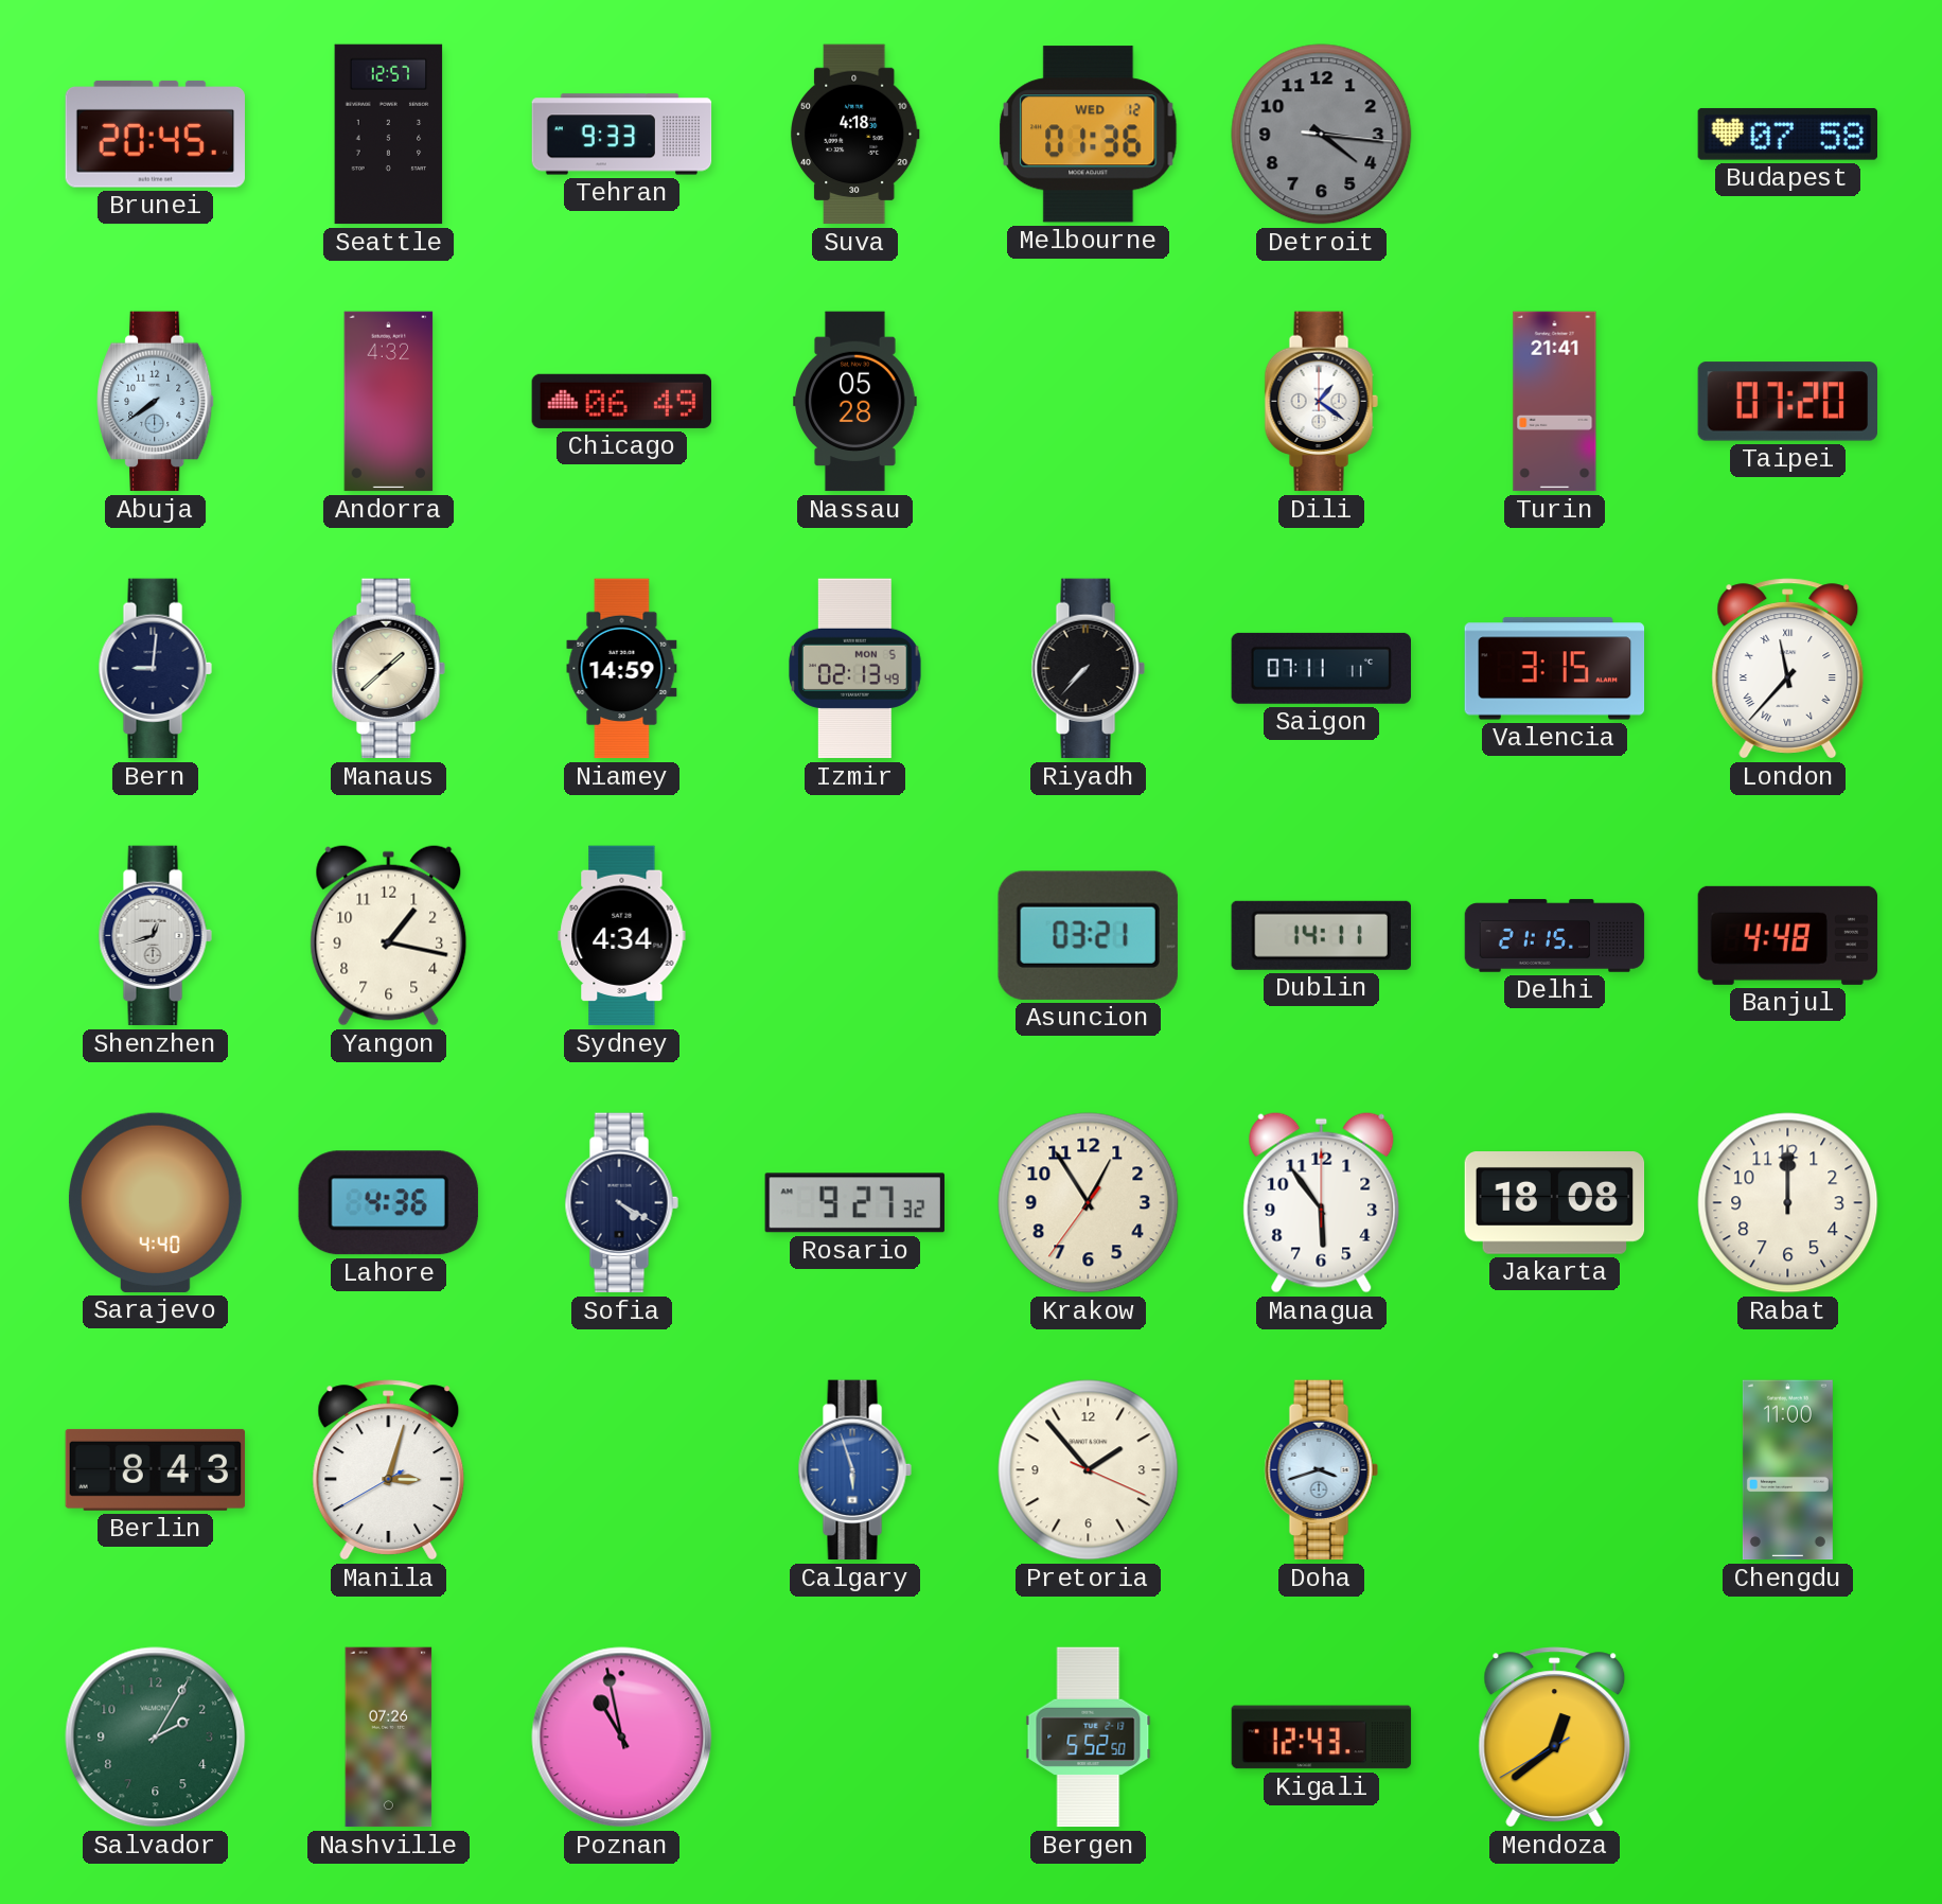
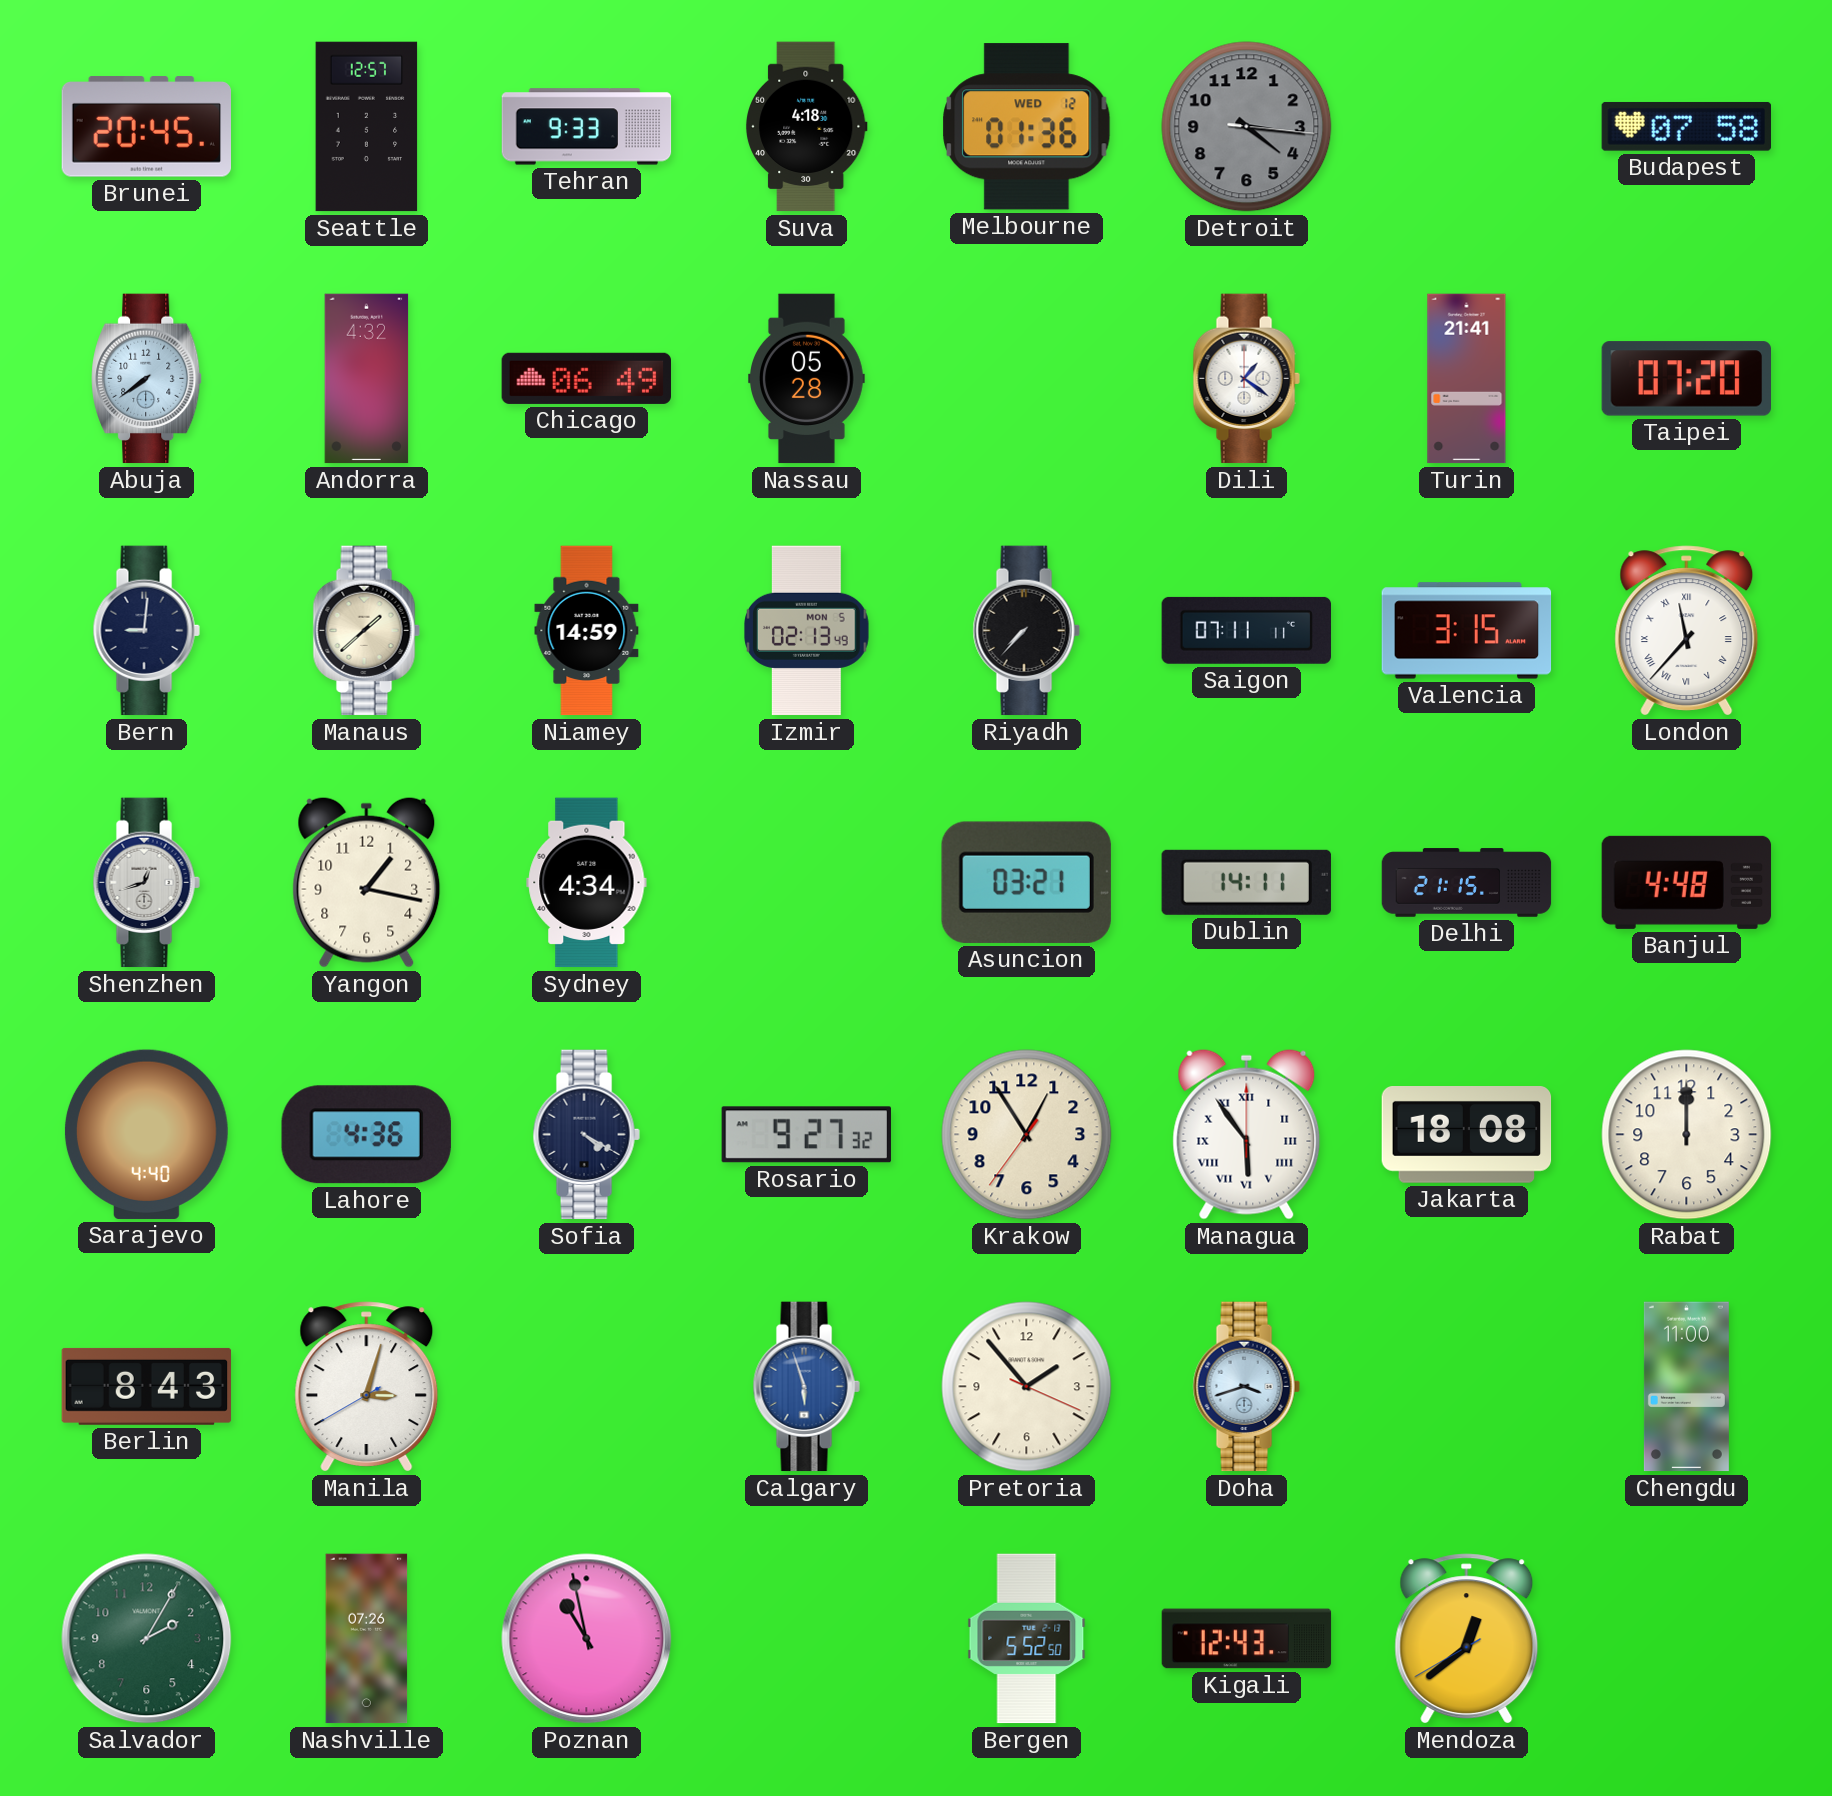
Managua numerals: Arabic -> Roman (1247, 1134)
